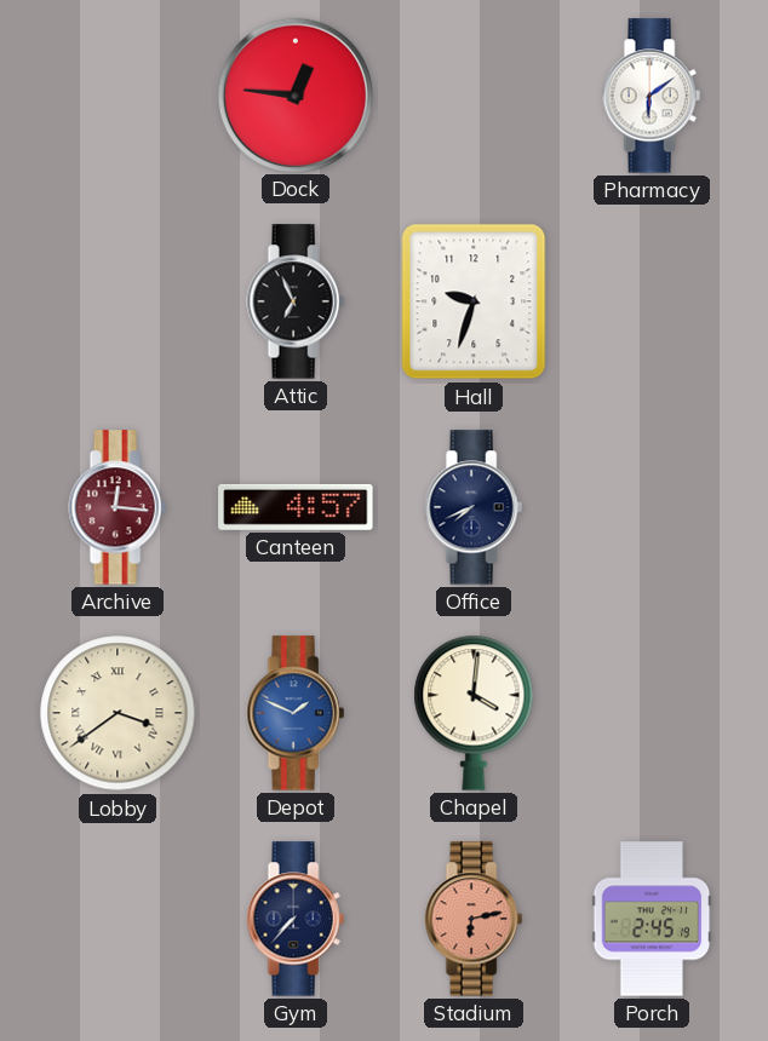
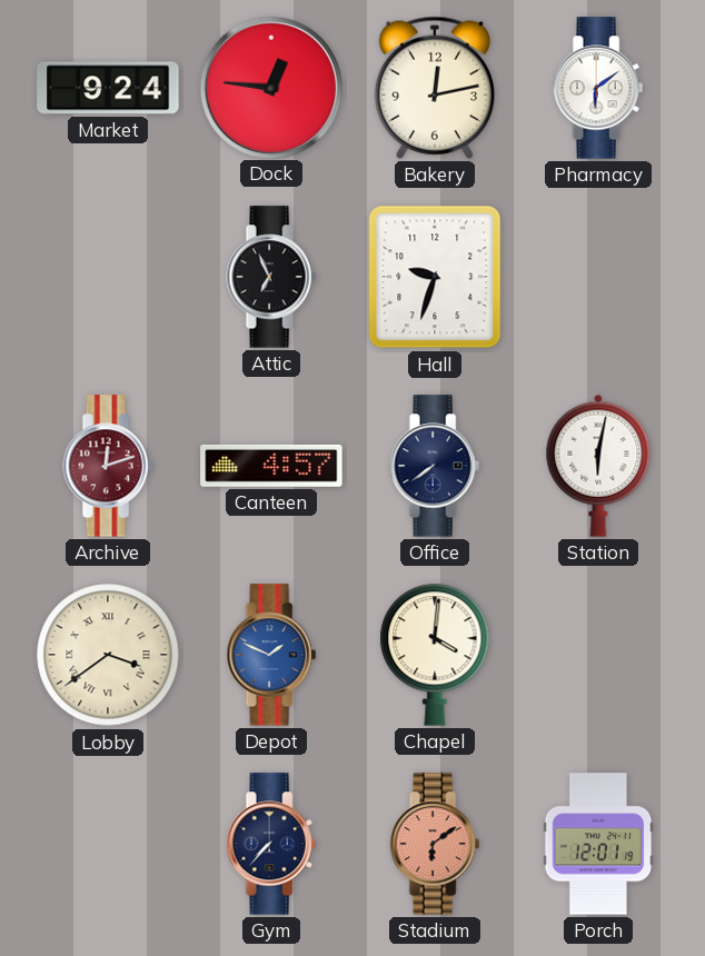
Market: none -> 9:24 (108, 88)
Bakery: none -> 12:13 (435, 88)
Archive: 12:16 -> 12:12 (108, 466)
Office: 7:41 -> 7:39 (435, 466)
Station: none -> 6:02 (598, 466)
Stadium: 6:13 -> 6:09 (435, 844)
Porch: 2:45 -> 12:01 (598, 844)
